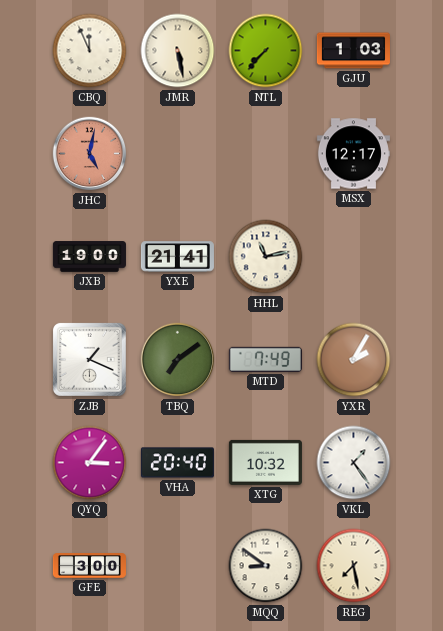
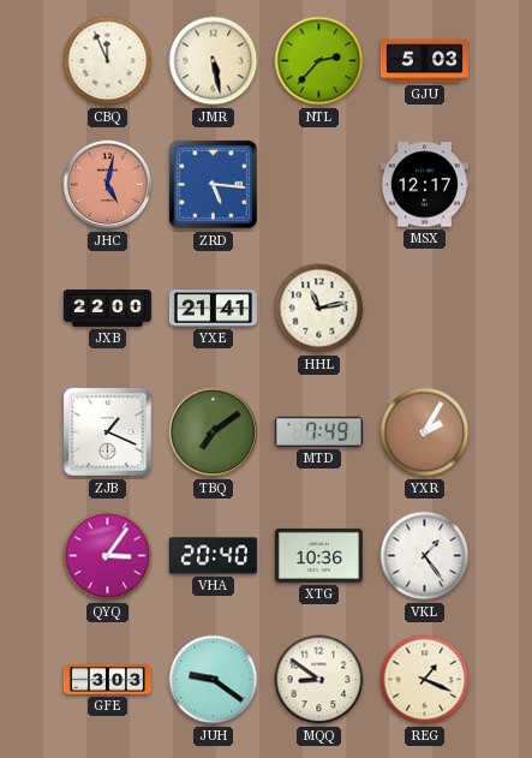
NTL: 7:37 -> 2:37 (319, 61)
GJU: 1:03 -> 5:03 (424, 61)
ZRD: none -> 5:16 (213, 184)
JXB: 19:00 -> 22:00 (107, 309)
XTG: 10:32 -> 10:36 (318, 555)
GFE: 3:00 -> 3:03 (107, 680)
JUH: none -> 9:21 (214, 680)
REG: 7:28 -> 1:19 (425, 680)
